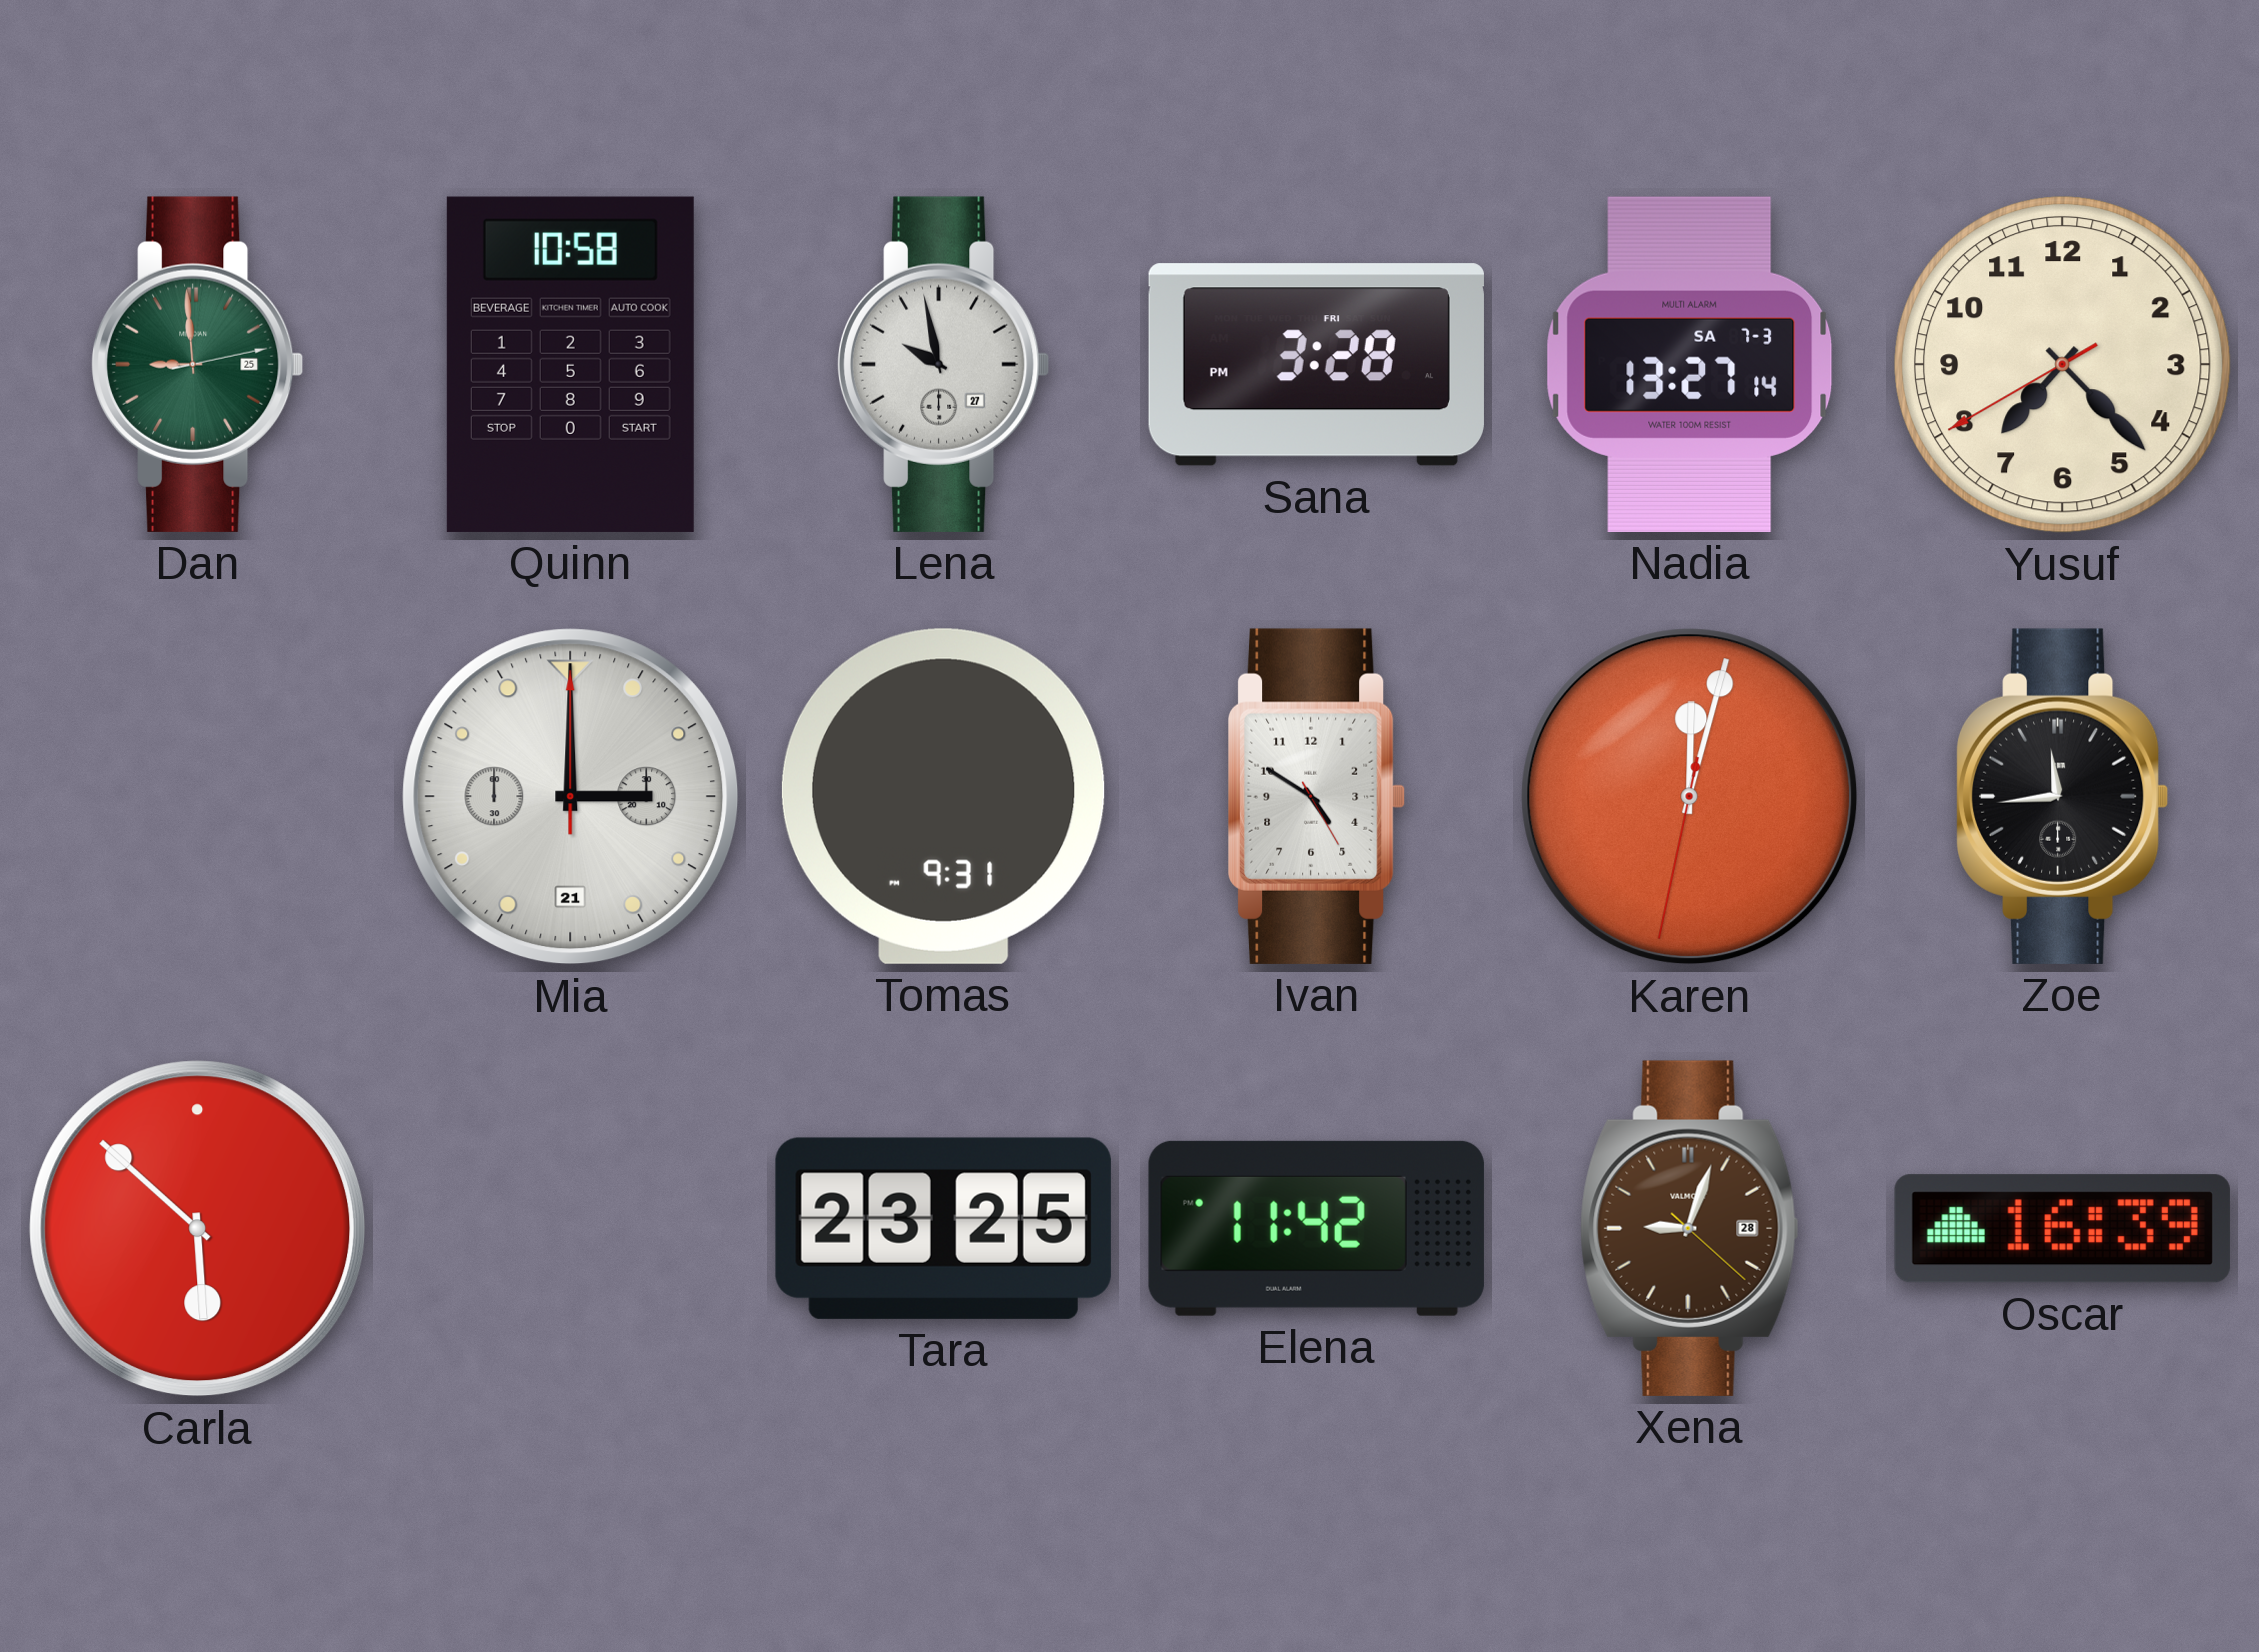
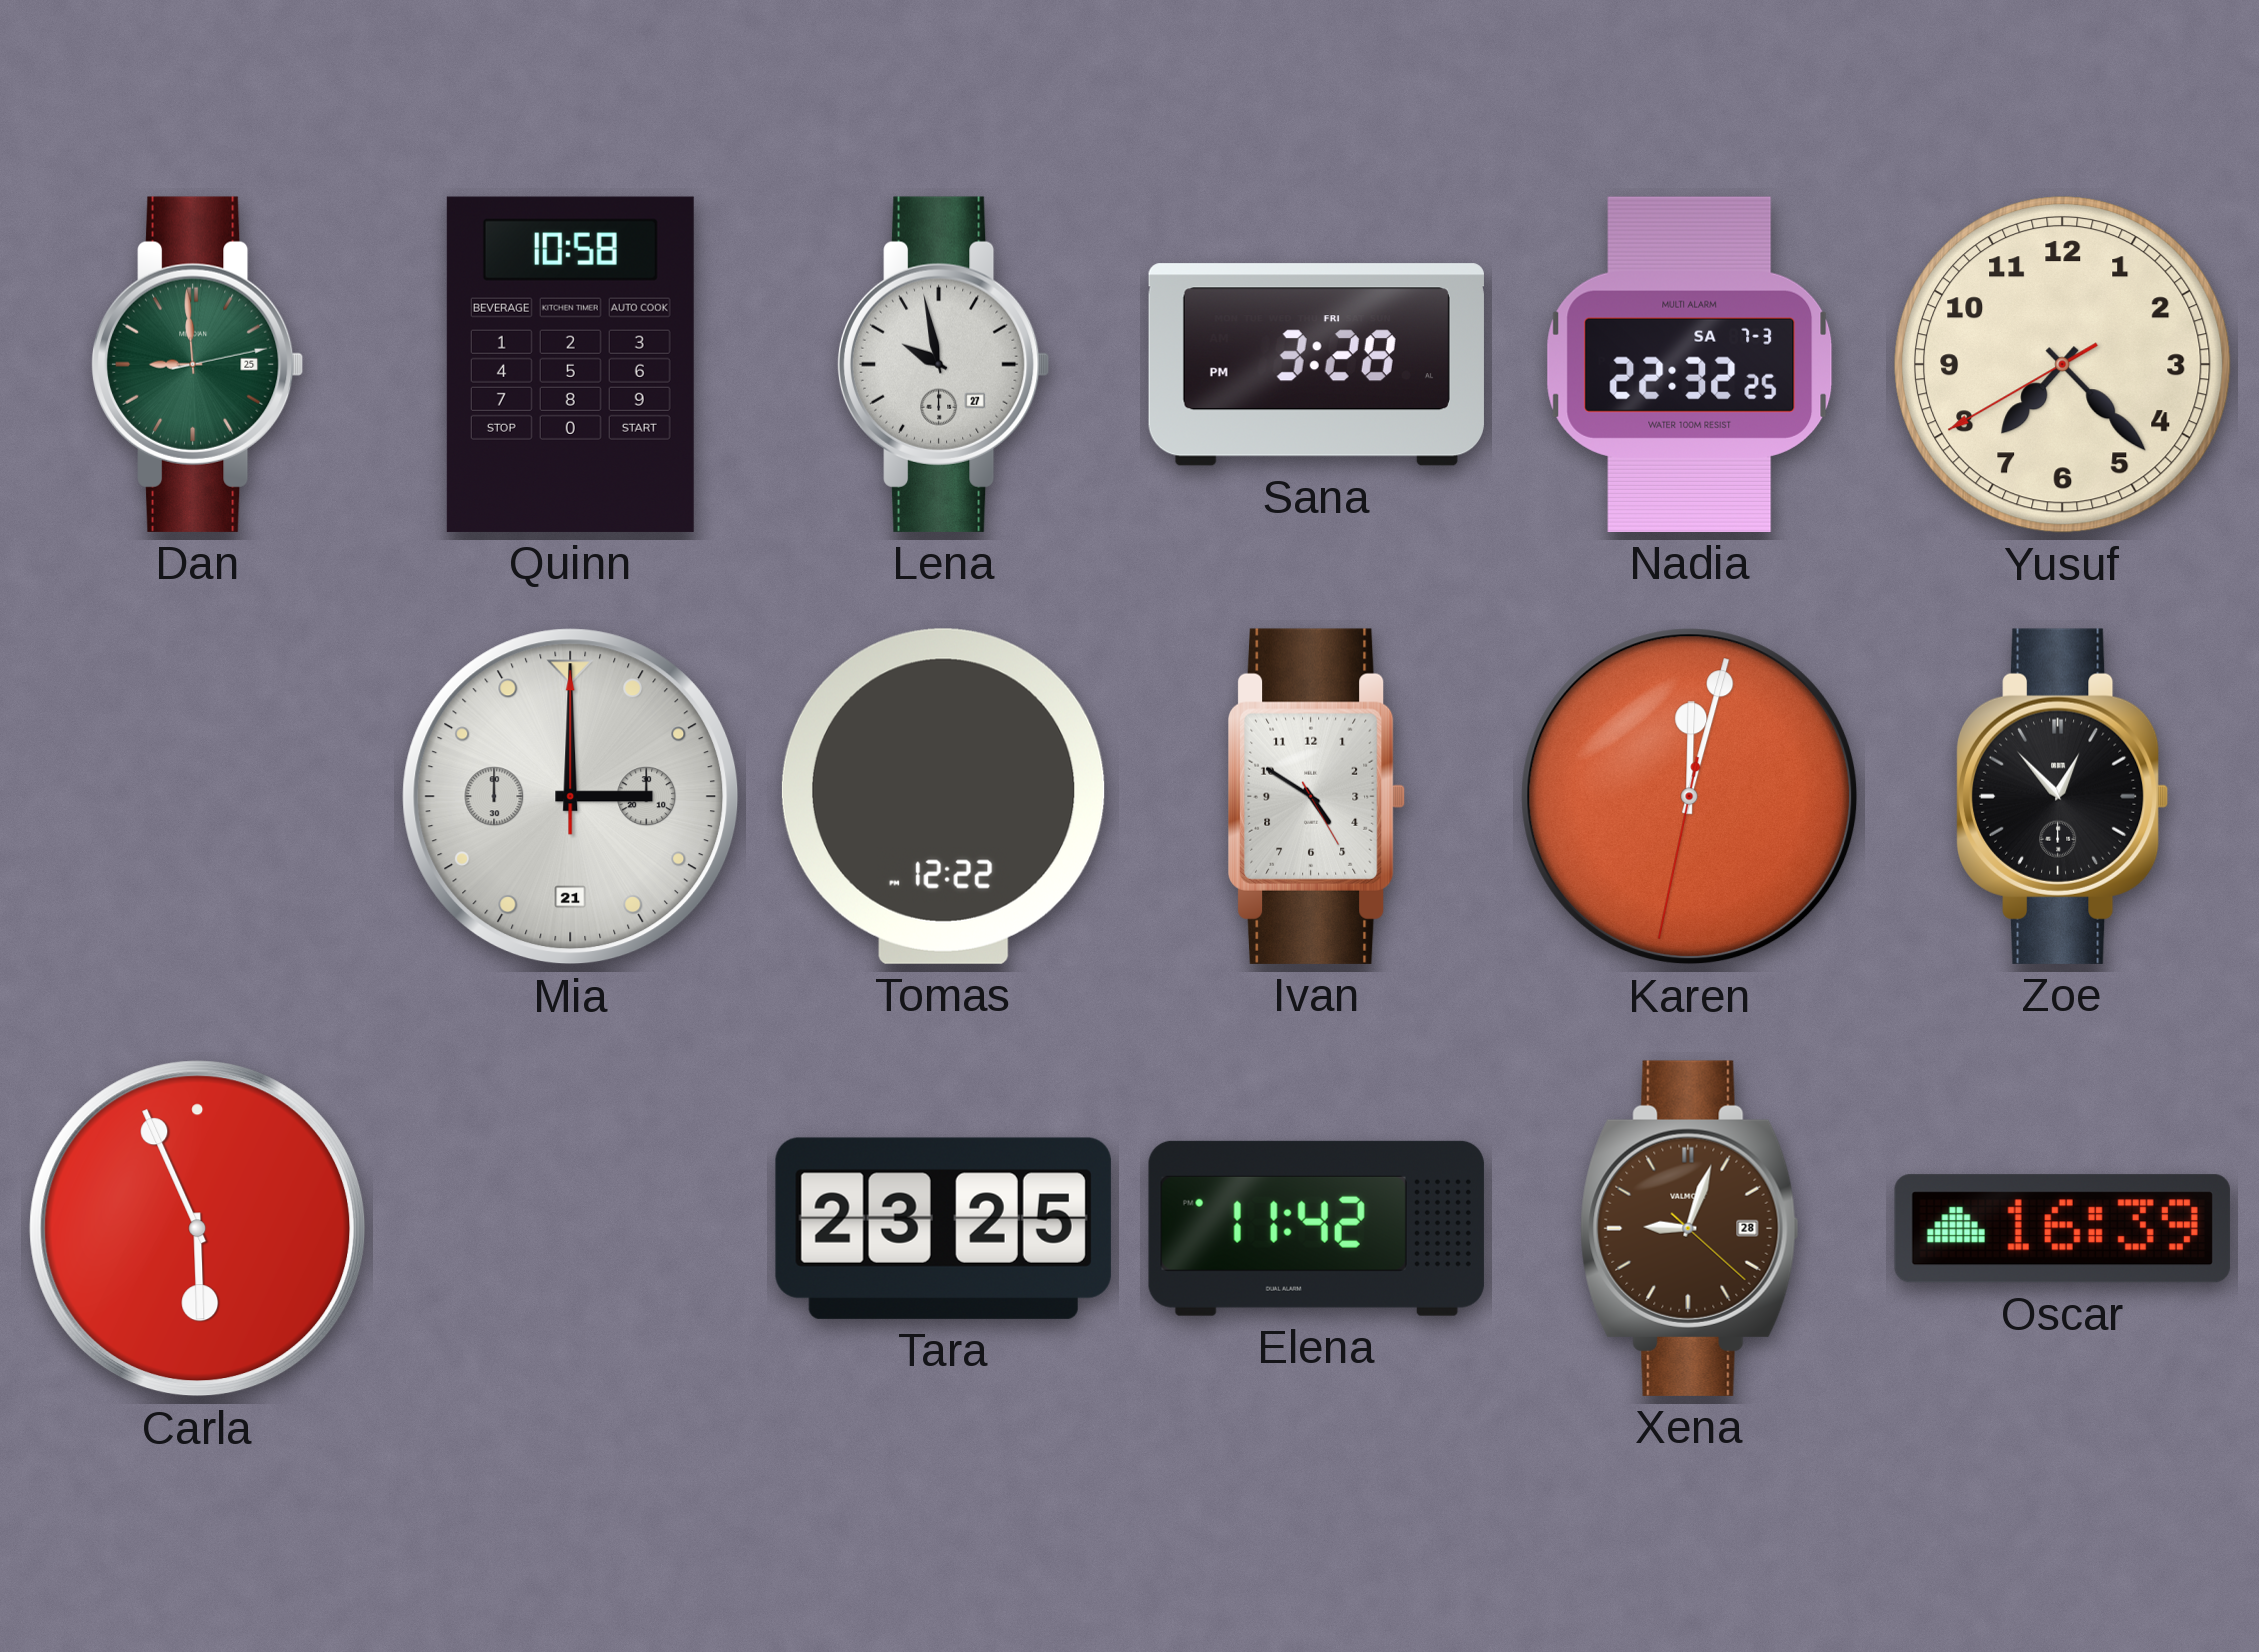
Nadia: 13:27 -> 22:32 (1690, 364)
Tomas: 9:31 -> 12:22 (943, 796)
Zoe: 11:44 -> 12:53 (2062, 796)
Carla: 5:52 -> 5:56 (198, 1229)
